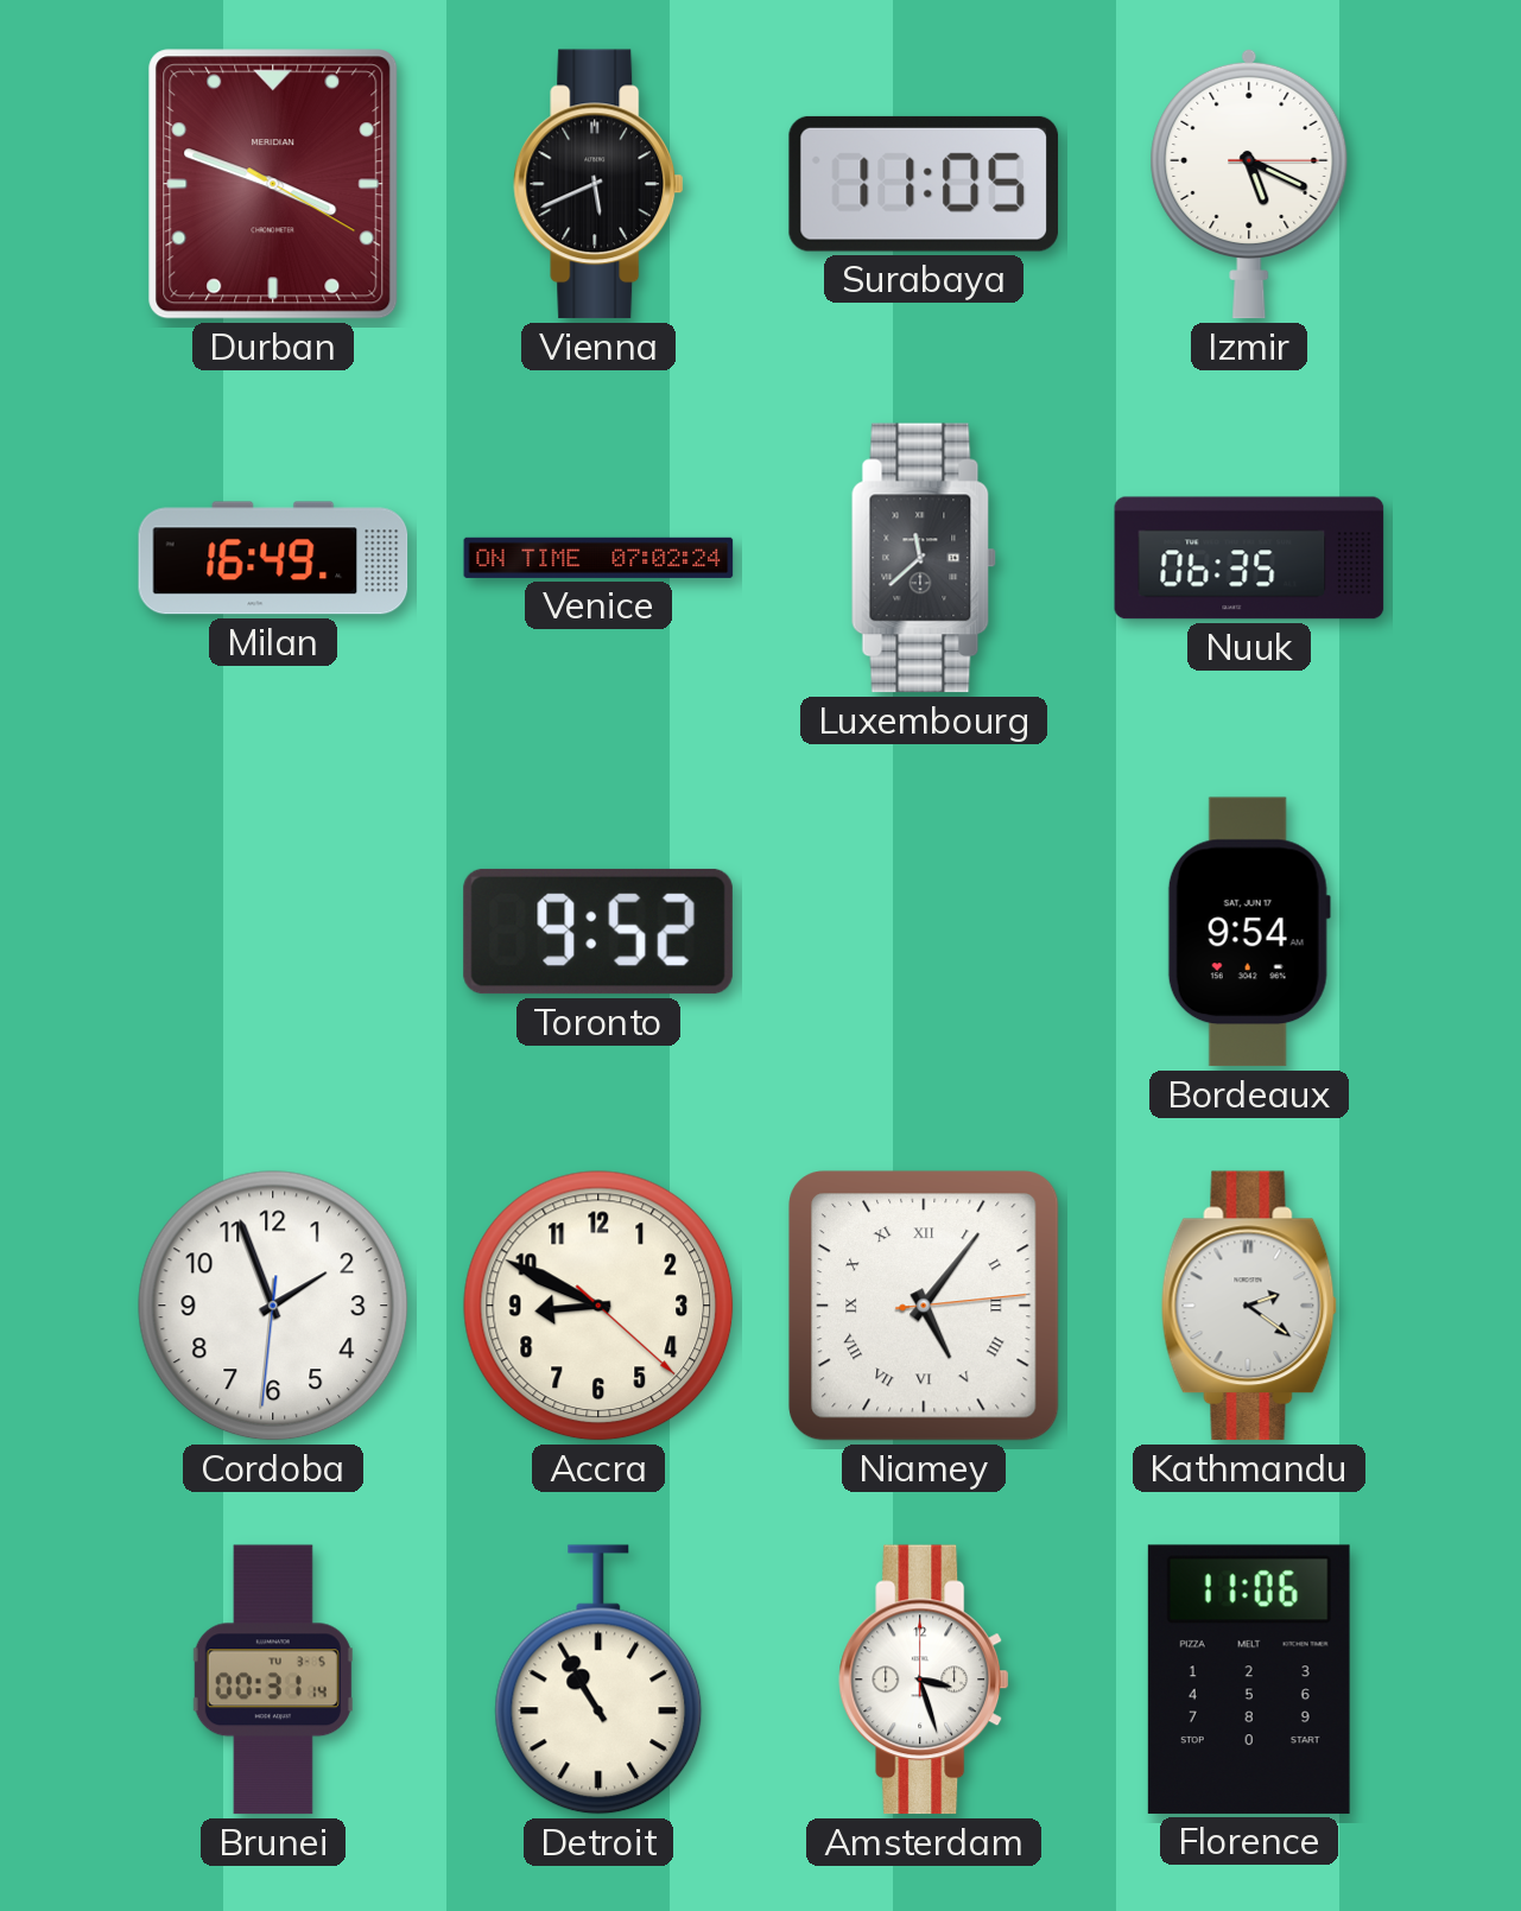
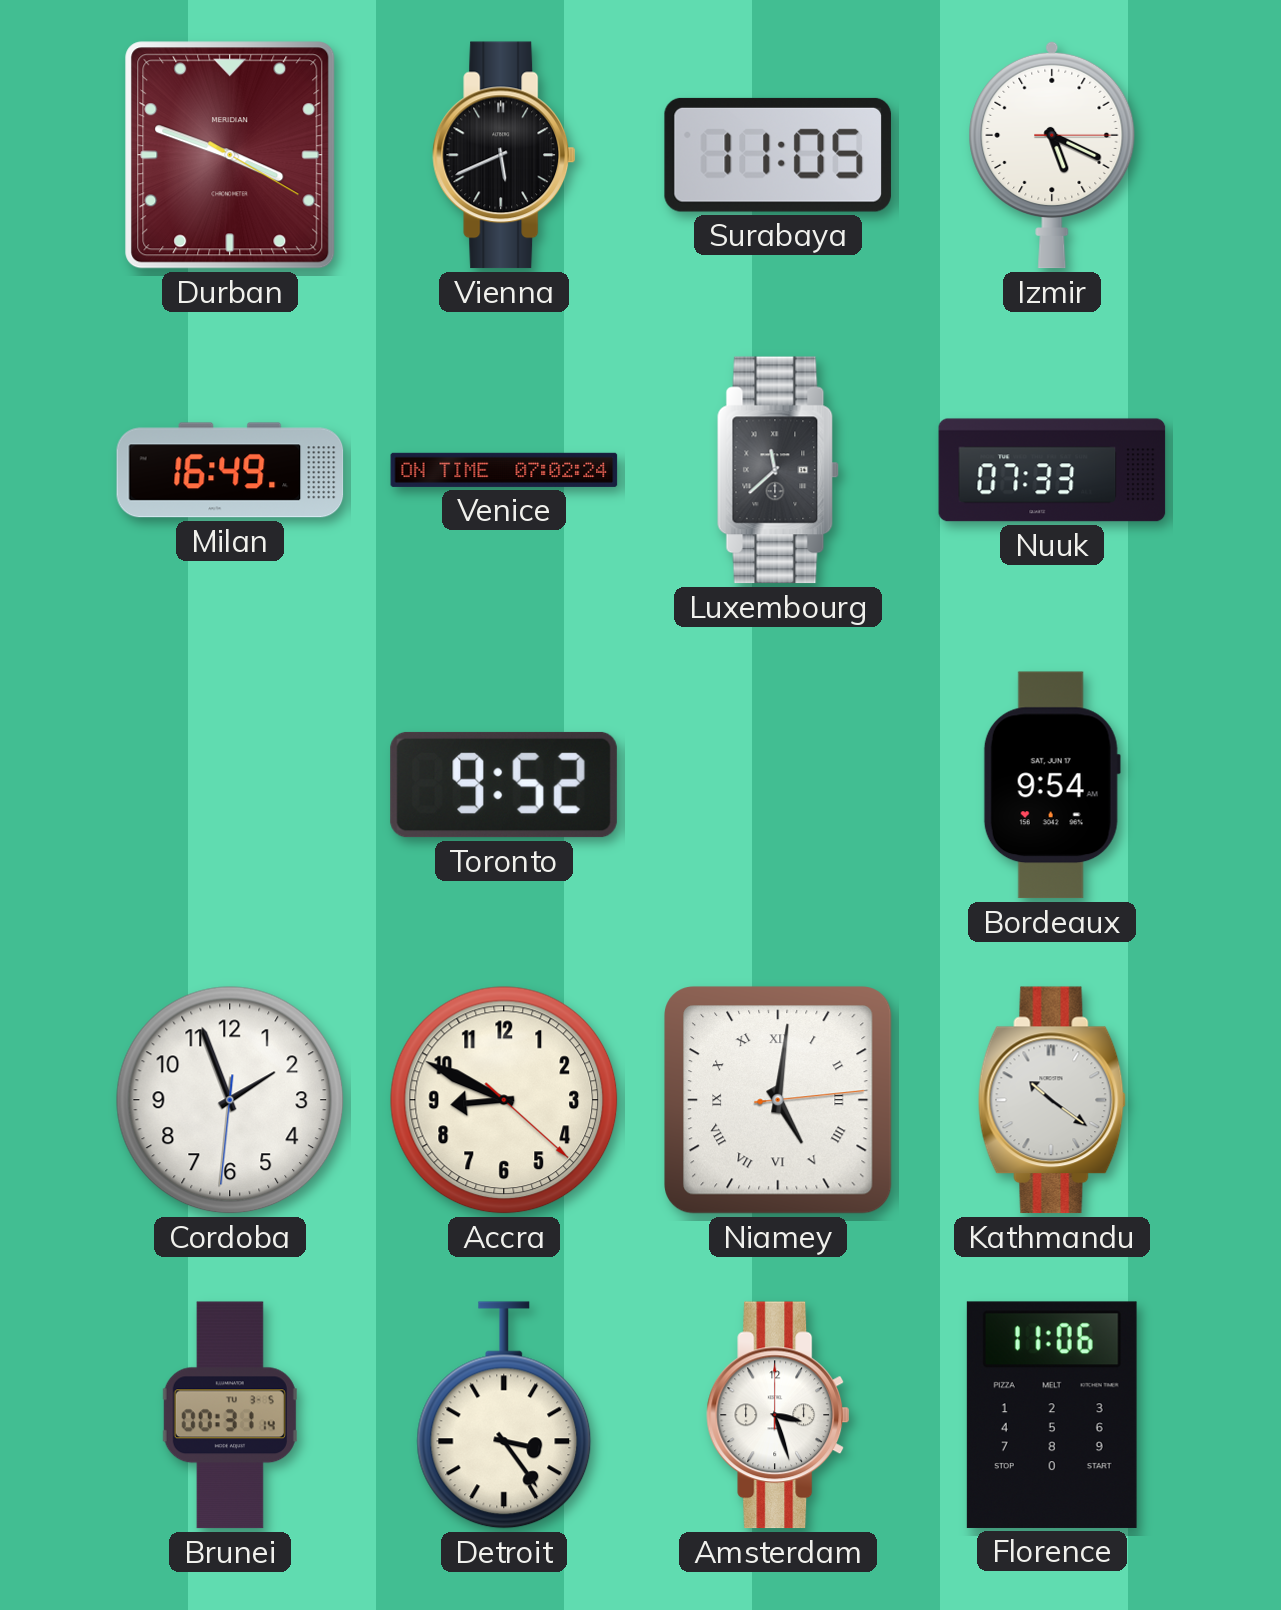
Nuuk: 06:35 -> 07:33 (1052, 470)
Niamey: 5:06 -> 5:01 (778, 1100)
Kathmandu: 2:21 -> 10:21 (1052, 1100)
Detroit: 10:55 -> 3:24 (504, 1415)
